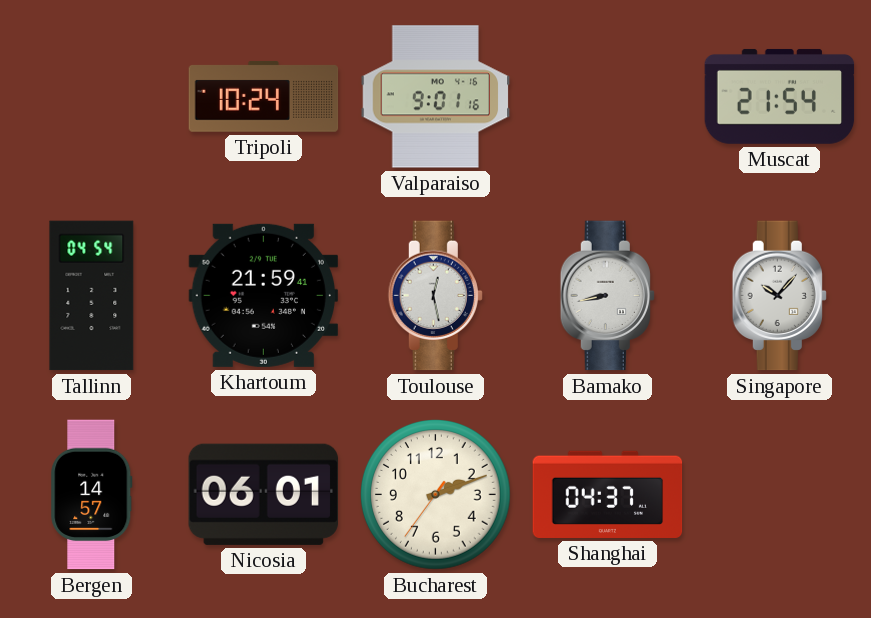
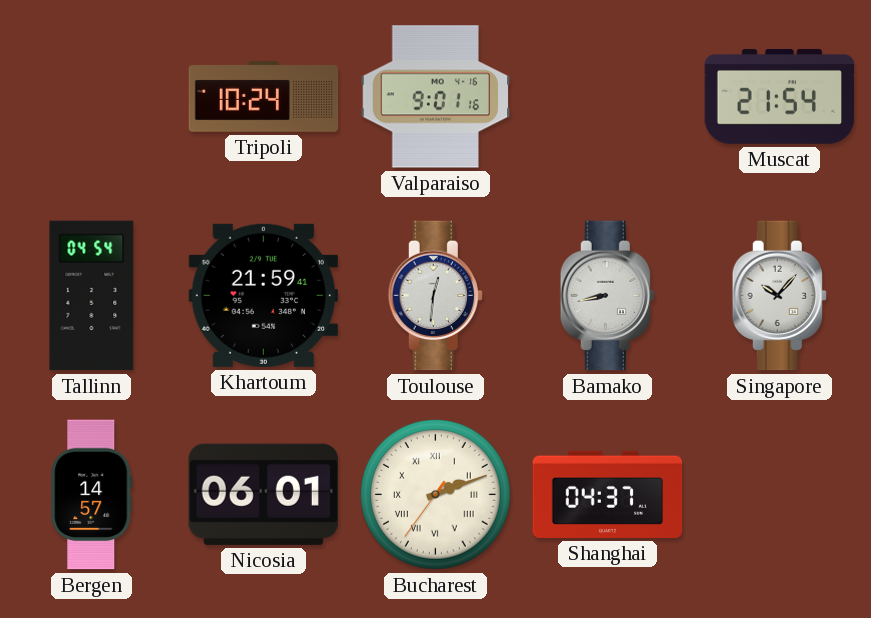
Toulouse: 12:28 -> 12:31 (435, 296)
Bucharest numerals: Arabic -> Roman (436, 495)
